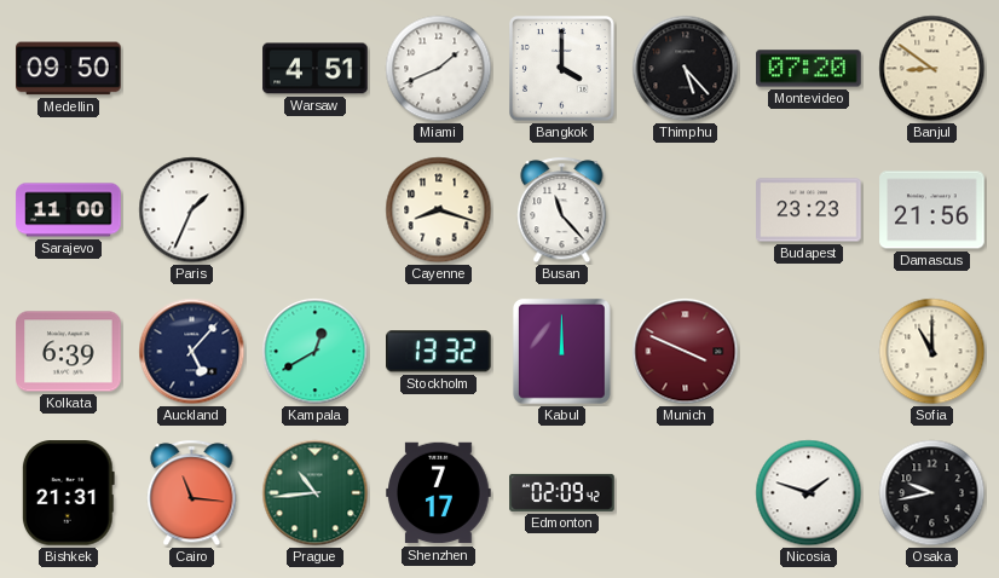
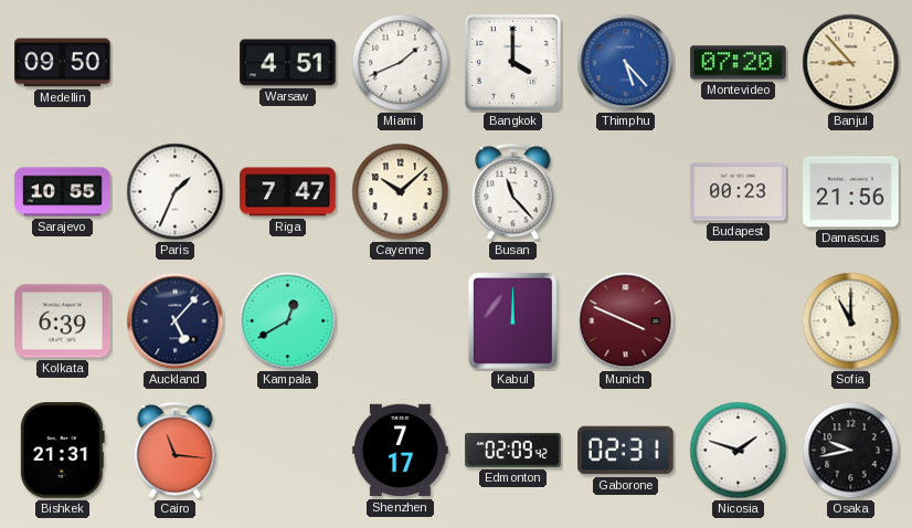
Thimphu dial: black -> blue (626, 63)
Banjul: 8:51 -> 8:53 (851, 63)
Sarajevo: 11:00 -> 10:55 (63, 192)
Riga: none -> 7:47 (288, 192)
Cayenne: 8:18 -> 10:08 (401, 192)
Budapest: 23:23 -> 00:23 (739, 192)
Stockholm: 13:32 -> none (439, 352)
Prague: 10:44 -> none (316, 493)
Gaborone: none -> 02:31 (626, 451)
